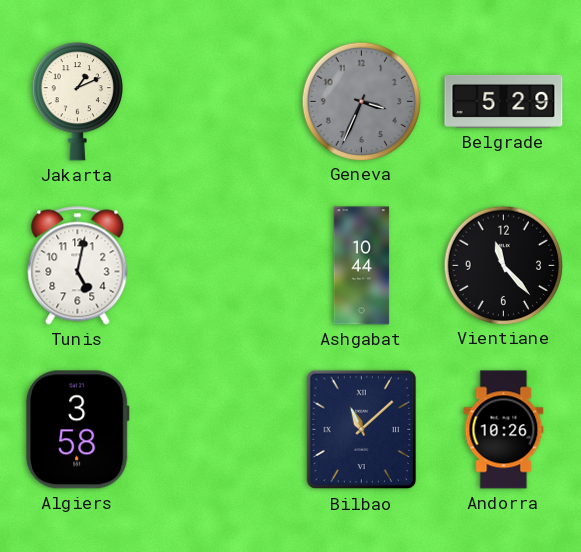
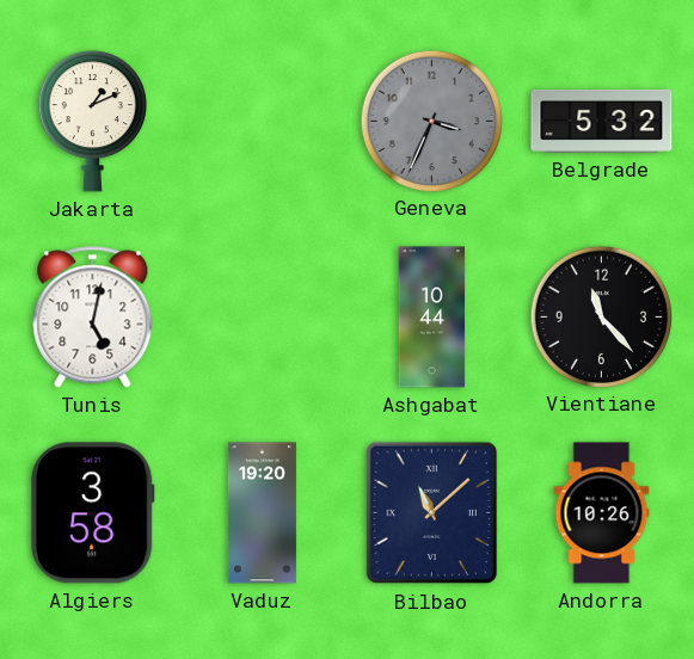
Belgrade: 5:29 -> 5:32 (602, 121)
Vaduz: none -> 19:20 (262, 513)
